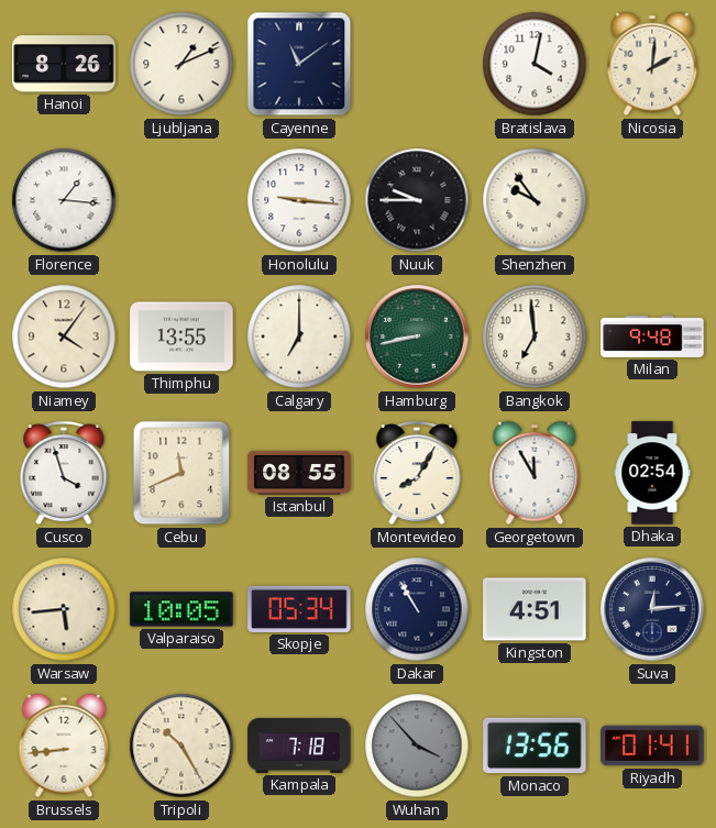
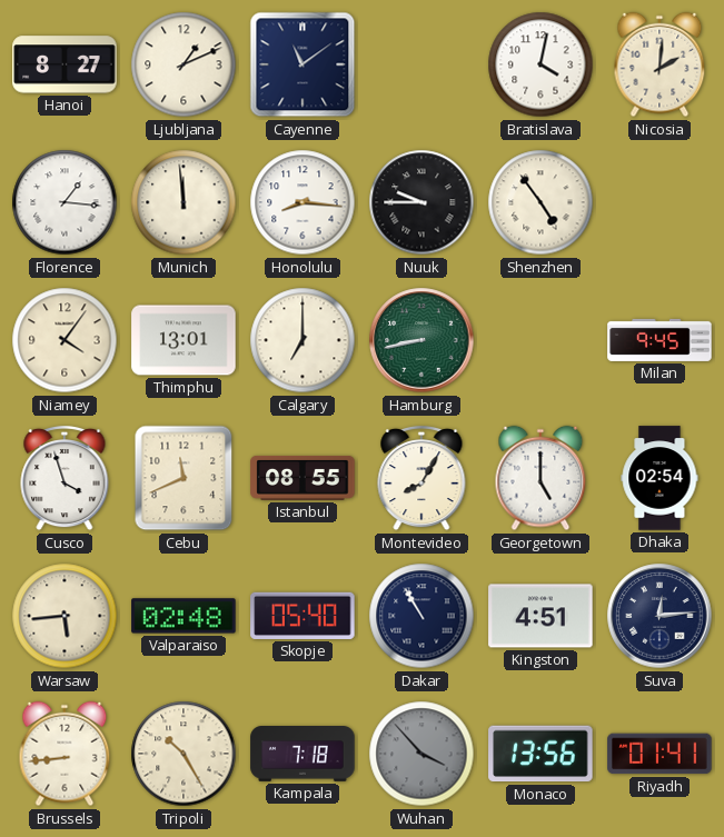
Hanoi: 8:26 -> 8:27 (65, 64)
Munich: none -> 11:59 (184, 202)
Honolulu: 9:16 -> 8:16 (303, 202)
Shenzhen: 9:54 -> 4:54 (540, 202)
Thimphu: 13:55 -> 13:01 (184, 340)
Bangkok: 6:59 -> none (535, 336)
Milan: 9:48 -> 9:45 (659, 340)
Georgetown: 11:55 -> 5:00 (540, 478)
Valparaiso: 10:05 -> 02:48 (184, 616)
Skopje: 05:34 -> 05:40 (303, 616)
